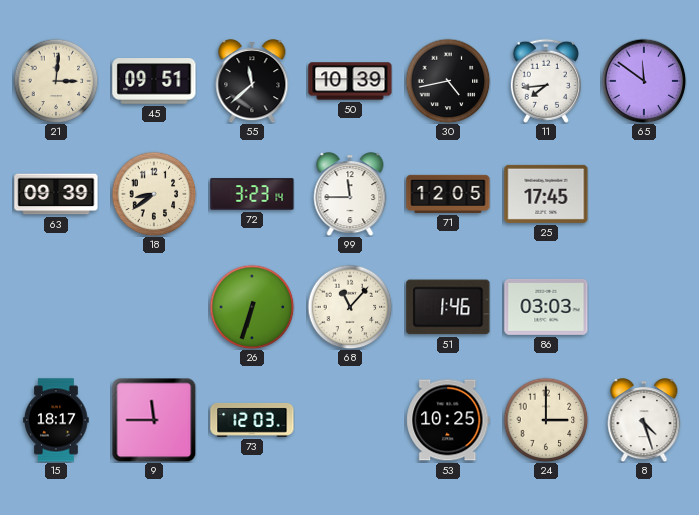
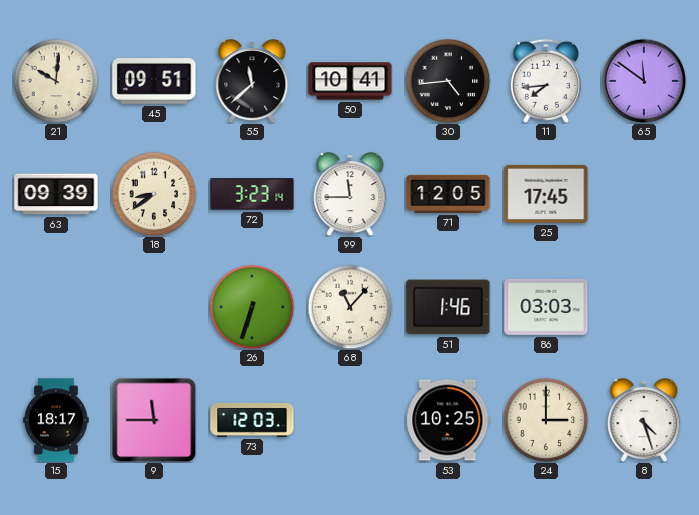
21: 3:01 -> 10:01 (56, 81)
50: 10:39 -> 10:41 (350, 81)
30: 4:43 -> 4:44 (448, 81)
